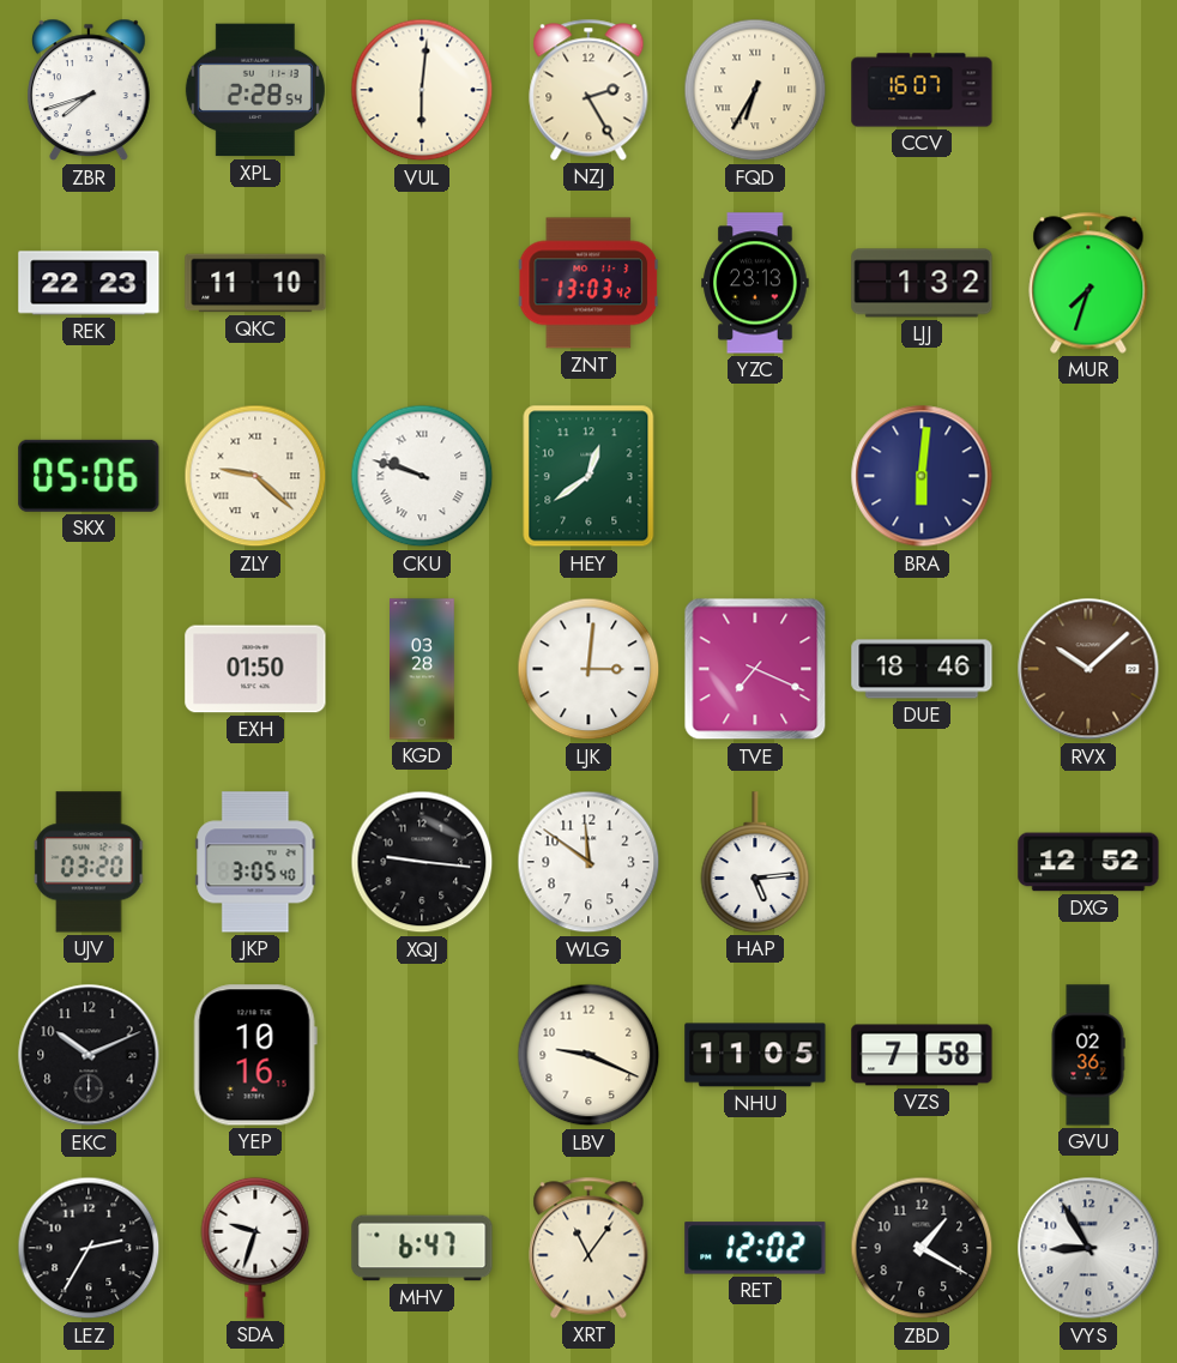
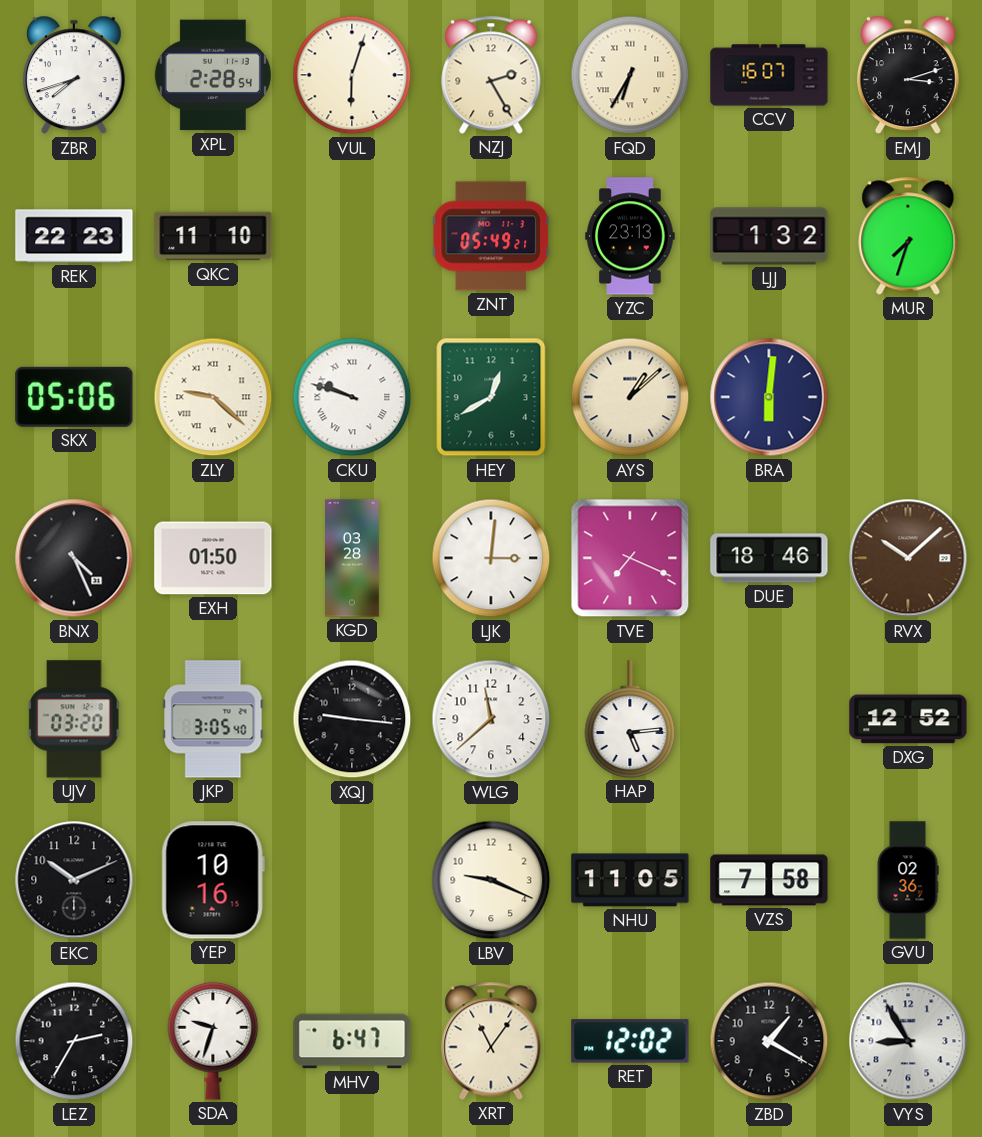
VUL: 6:01 -> 6:03 (352, 75)
EMJ: none -> 3:12 (909, 75)
ZNT: 13:03 -> 05:49 (491, 236)
HEY: 12:39 -> 12:40 (491, 397)
AYS: none -> 1:08 (630, 397)
BNX: none -> 4:26 (74, 558)
WLG: 11:51 -> 11:38 (491, 719)
